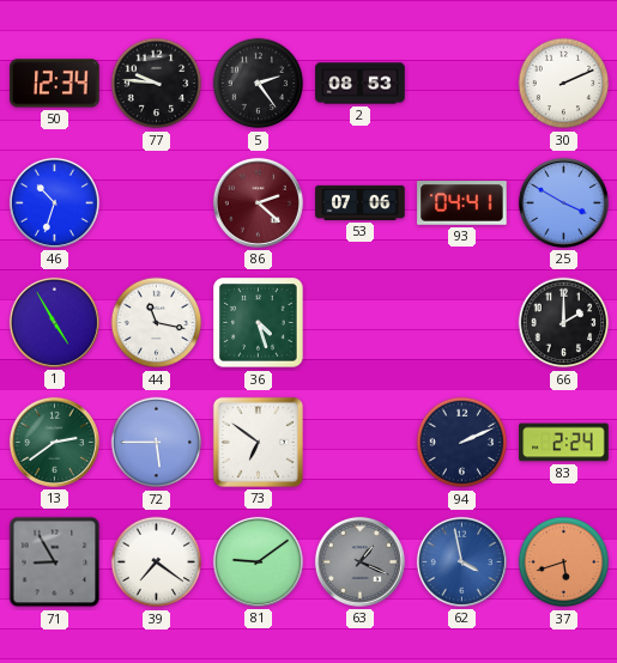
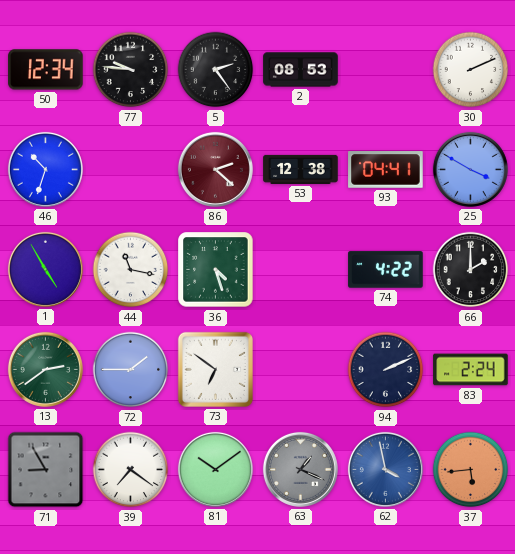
53: 07:06 -> 12:38 (301, 169)
74: none -> 4:22 (386, 270)
72: 5:45 -> 1:45 (131, 370)
81: 9:09 -> 10:09 (215, 469)
37: 5:42 -> 5:44 (471, 470)
